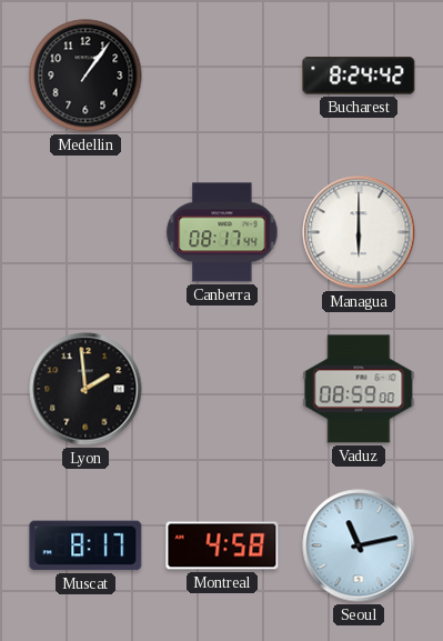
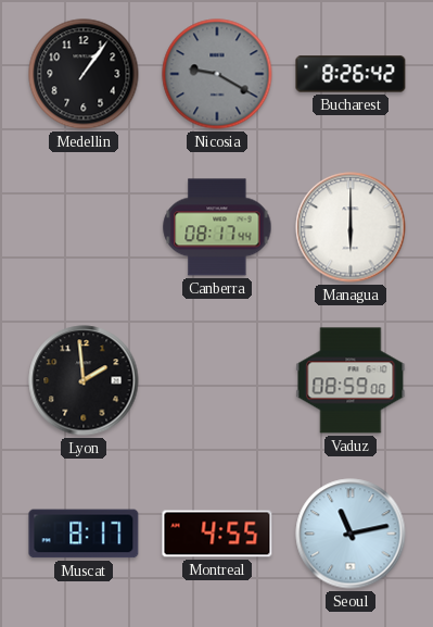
Nicosia: none -> 9:20 (217, 74)
Bucharest: 8:24 -> 8:26 (351, 74)
Montreal: 4:58 -> 4:55 (217, 534)
